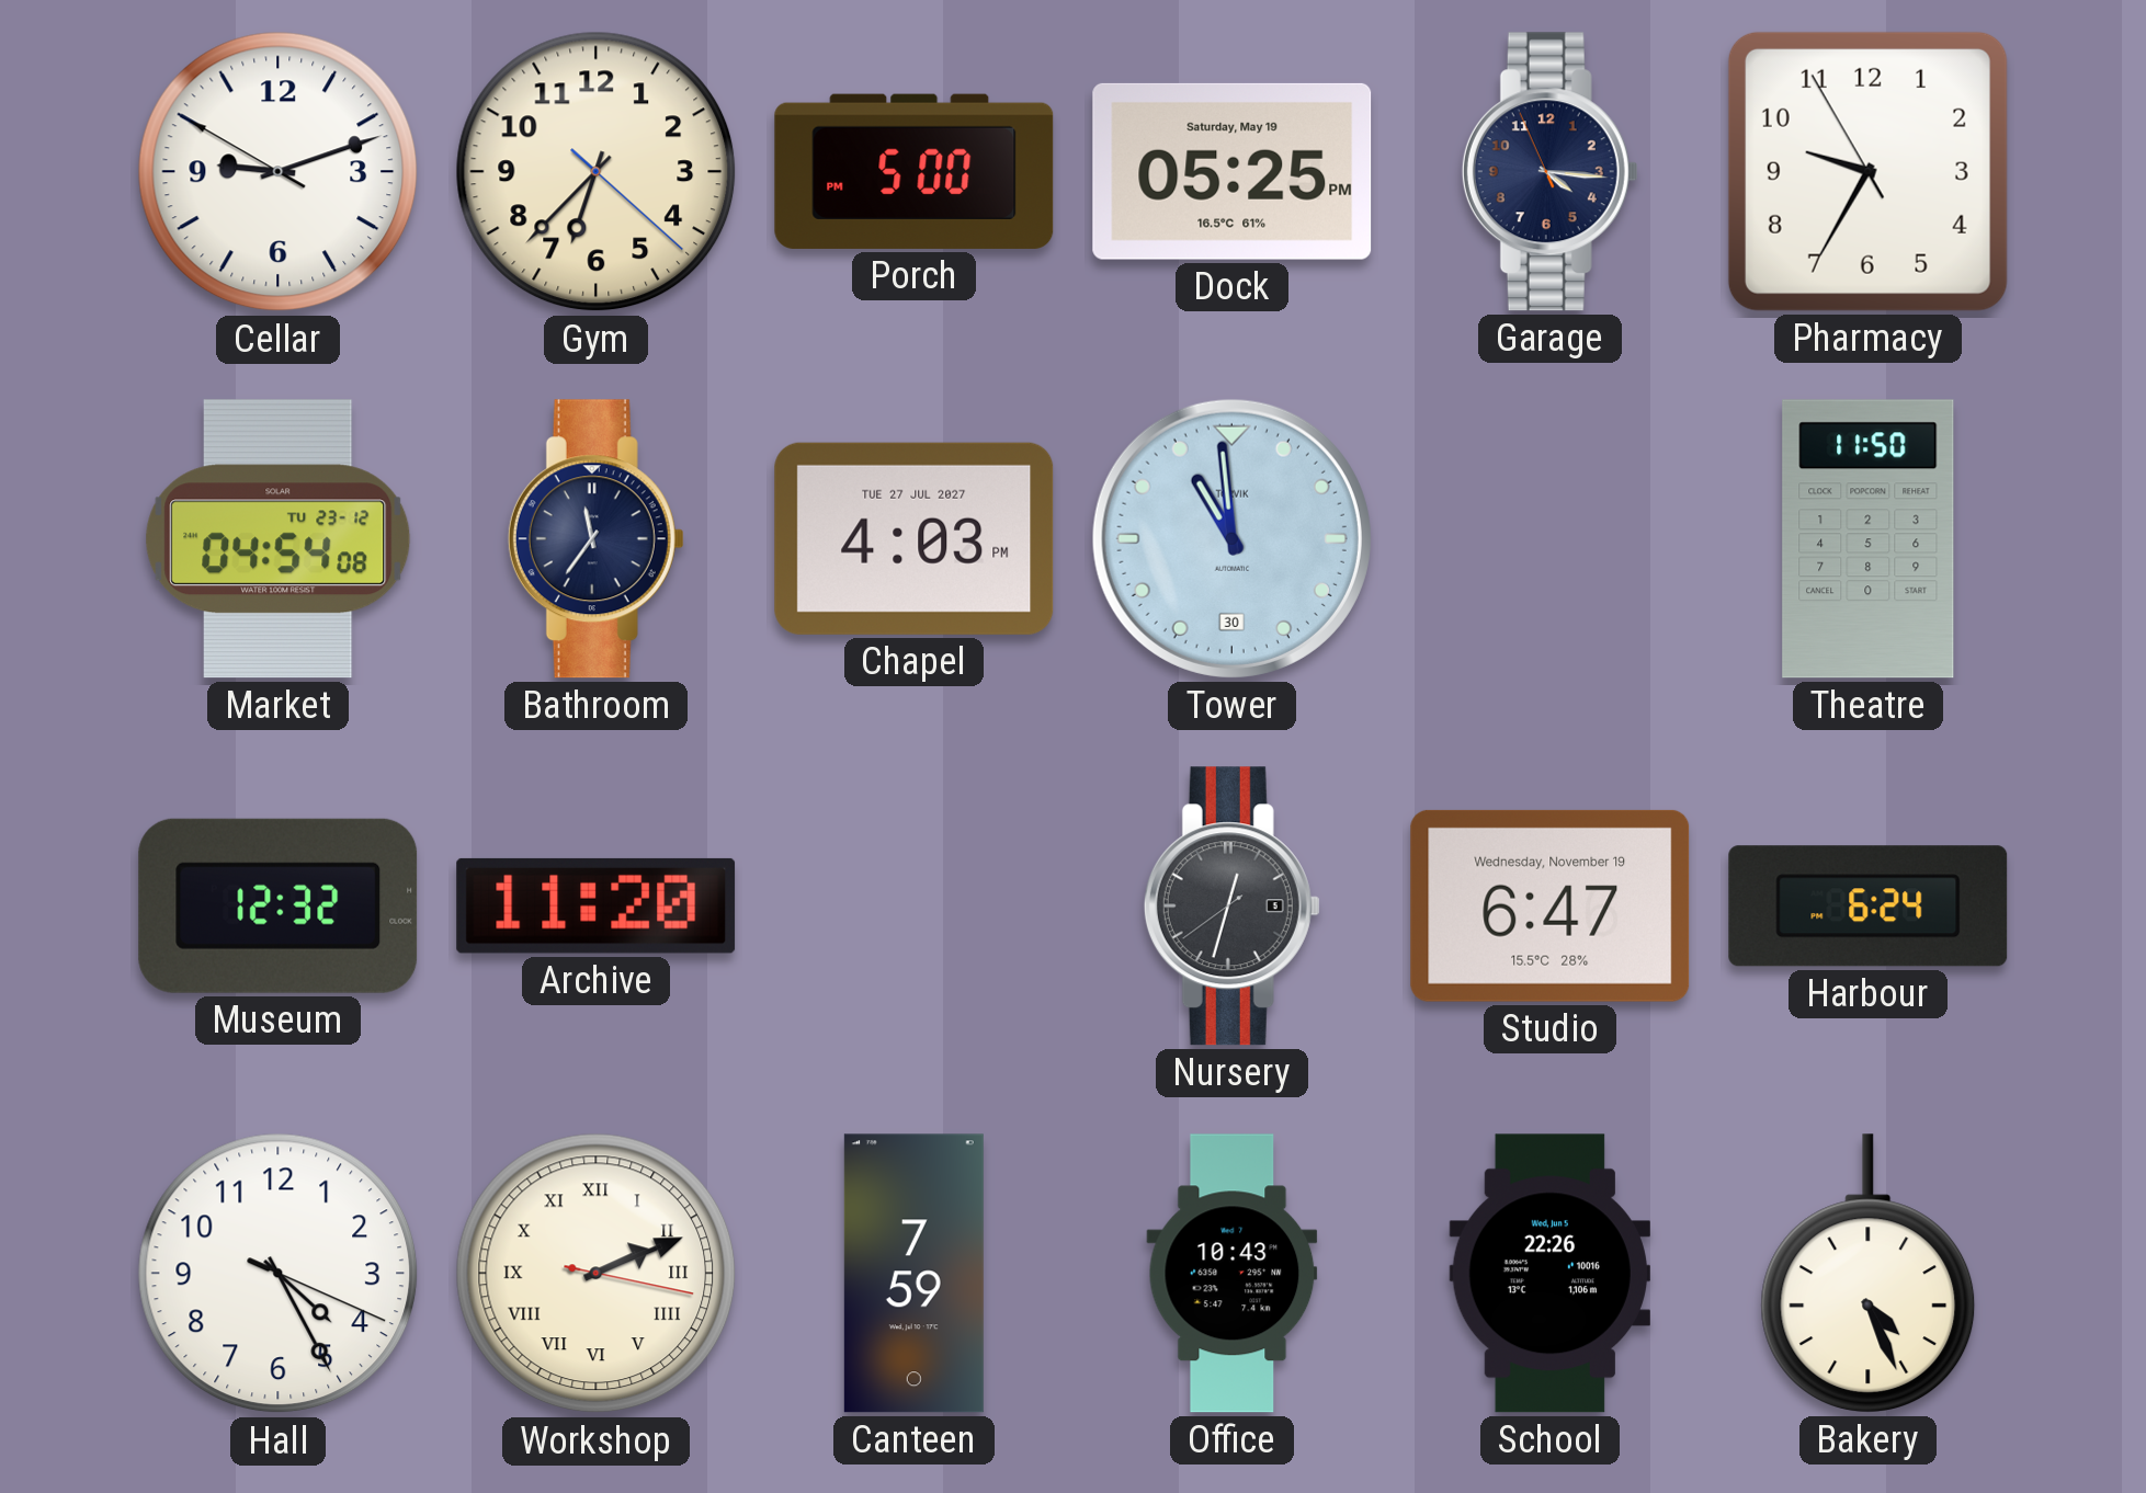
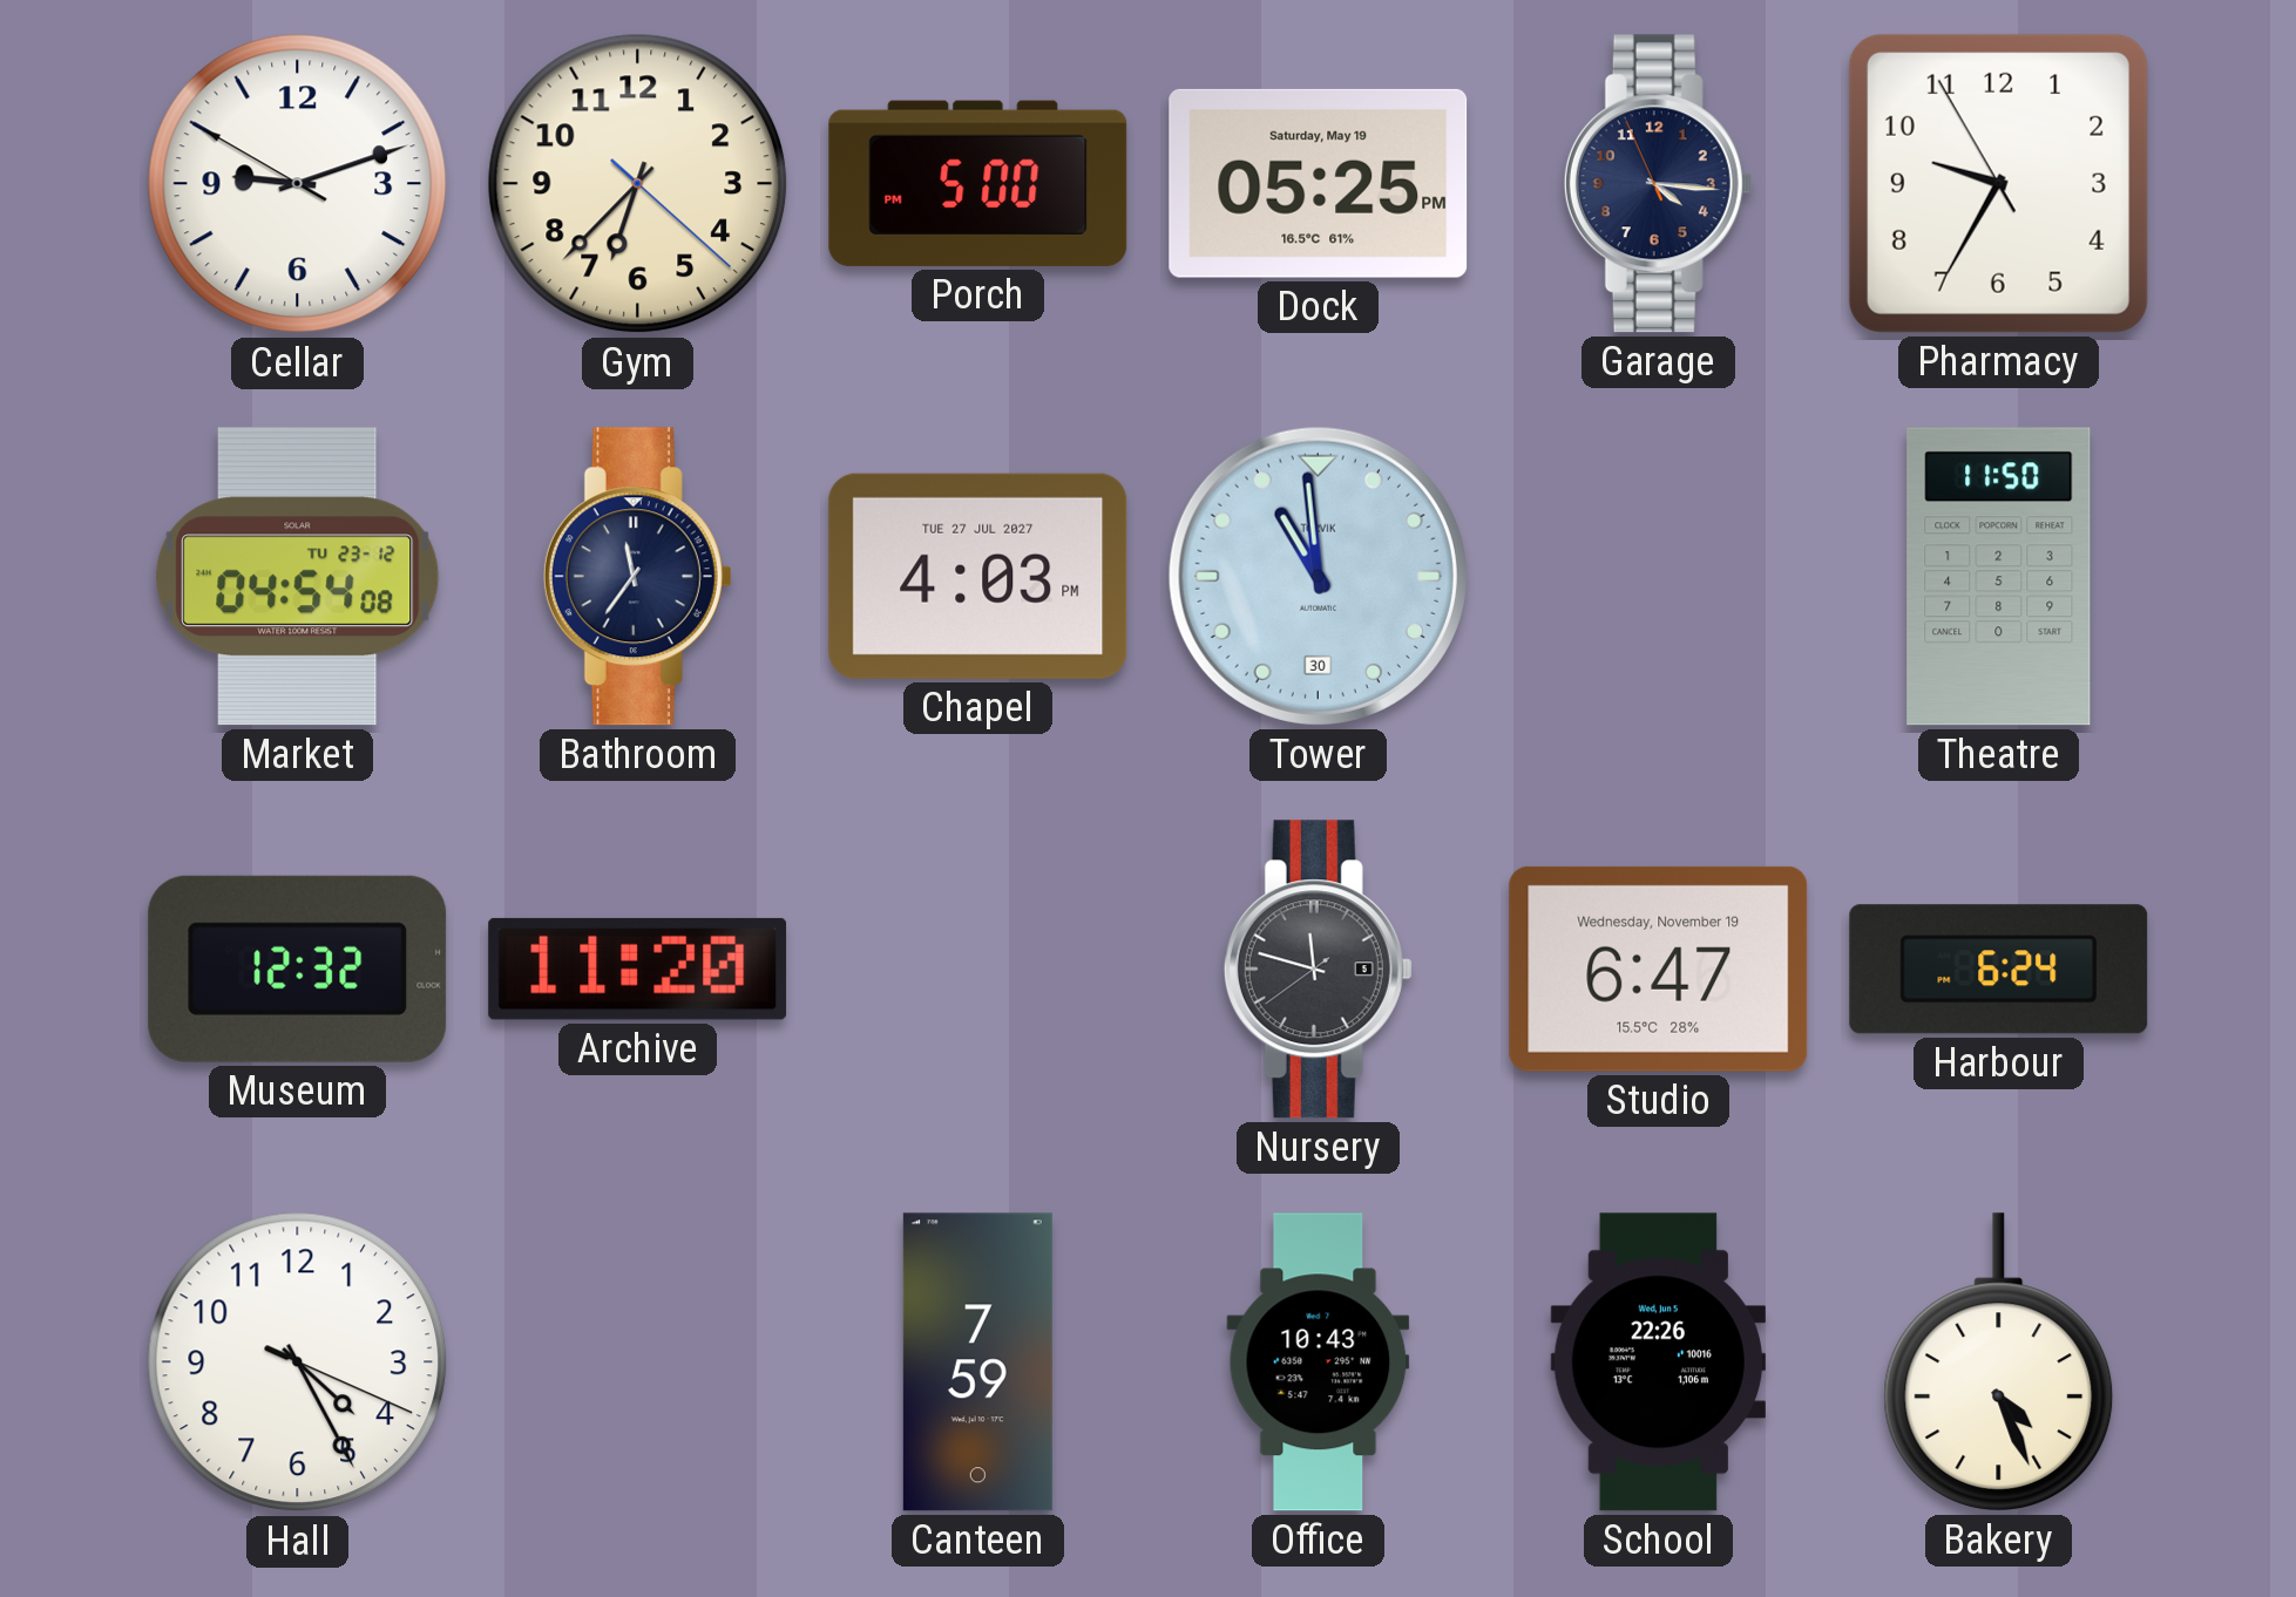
Nursery: 12:32 -> 11:47 (1318, 970)
Workshop: 2:11 -> none (597, 1274)
